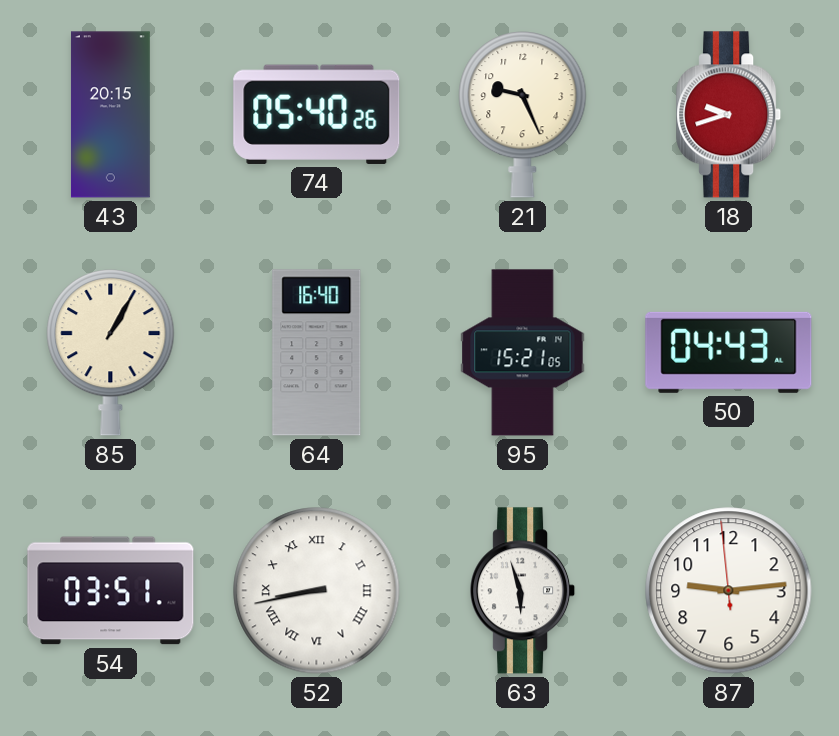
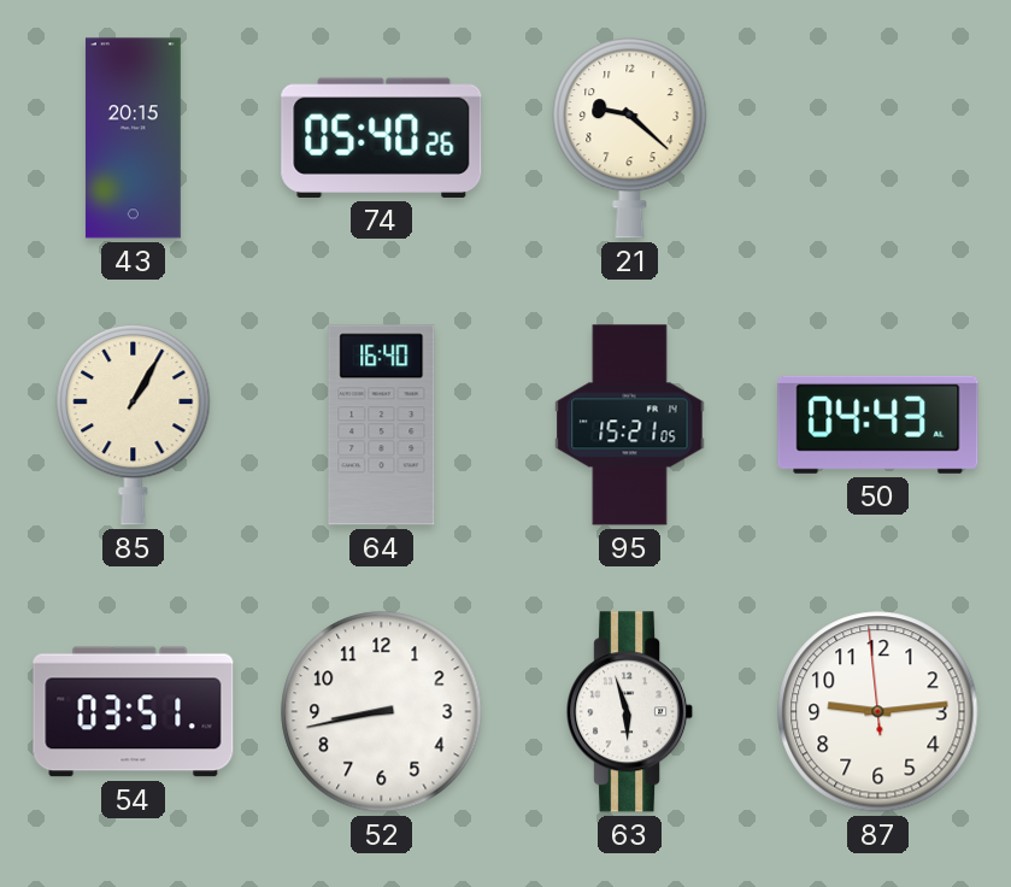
21: 9:26 -> 9:22 (630, 137)
18: 9:42 -> none (729, 115)
52 numerals: Roman -> Arabic (382, 712)
